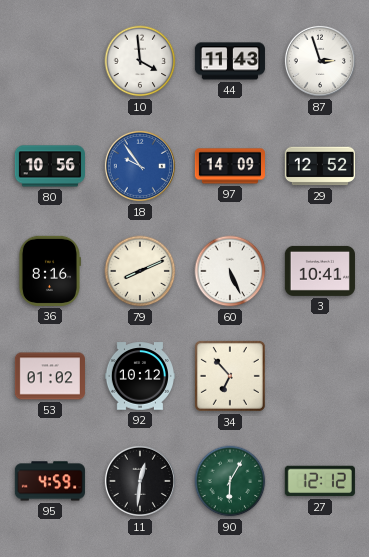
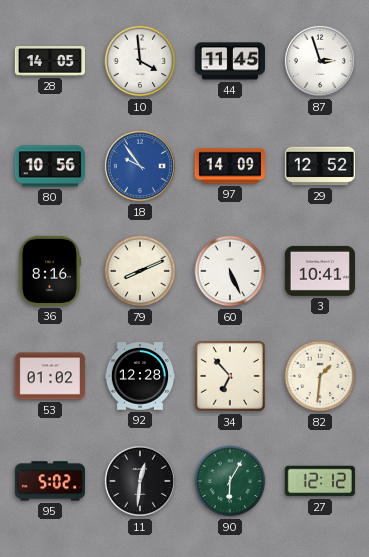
28: none -> 14:05 (50, 61)
44: 11:43 -> 11:45 (230, 61)
92: 10:12 -> 12:28 (140, 376)
82: none -> 1:31 (320, 376)
95: 4:59 -> 5:02 (50, 481)
